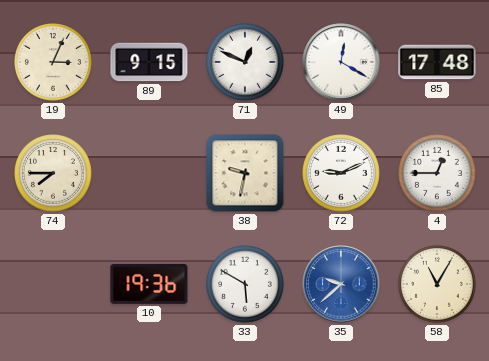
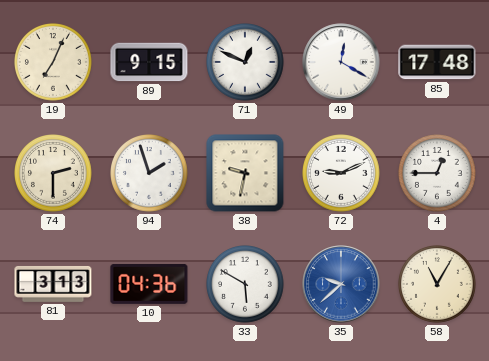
19: 3:04 -> 7:04 (54, 63)
74: 7:45 -> 2:30 (54, 174)
94: none -> 1:57 (150, 174)
81: none -> 3:13 (53, 284)
10: 19:36 -> 04:36 (149, 284)
